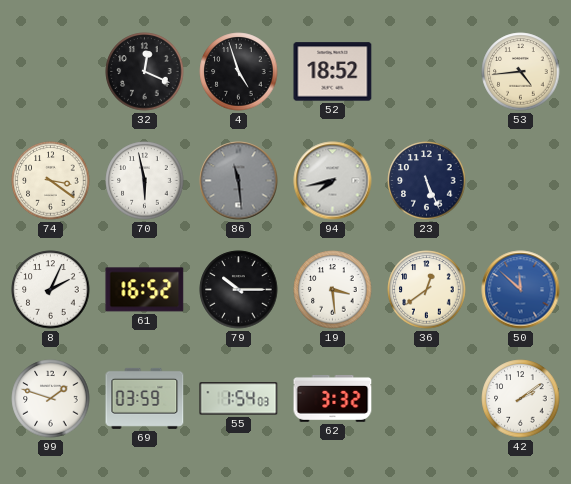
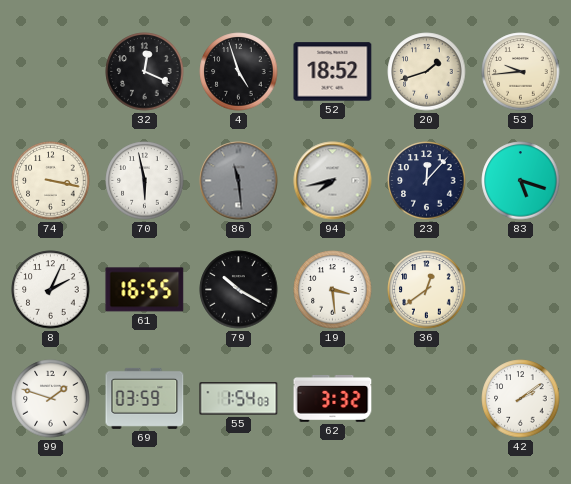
20: none -> 1:42 (427, 72)
53: 4:44 -> 9:44 (521, 72)
74: 3:21 -> 3:17 (51, 181)
23: 5:26 -> 12:07 (427, 181)
83: none -> 5:18 (521, 181)
61: 16:52 -> 16:55 (145, 290)
79: 10:15 -> 10:20 (239, 290)
50: 11:52 -> none (521, 290)
